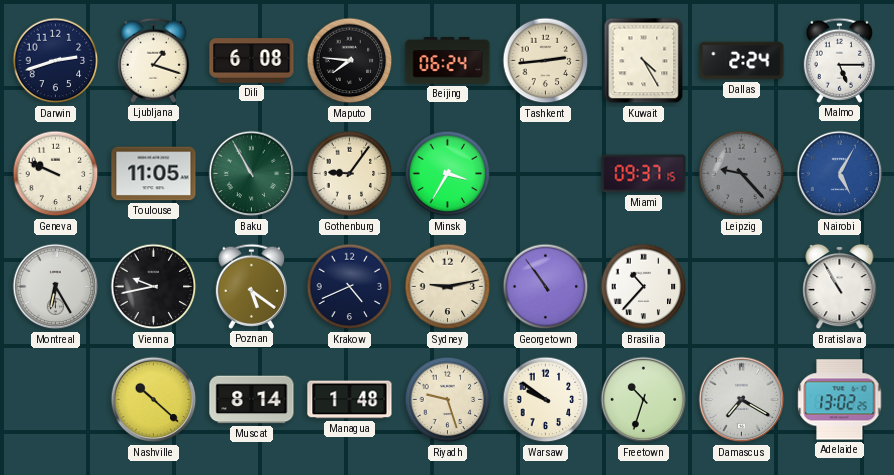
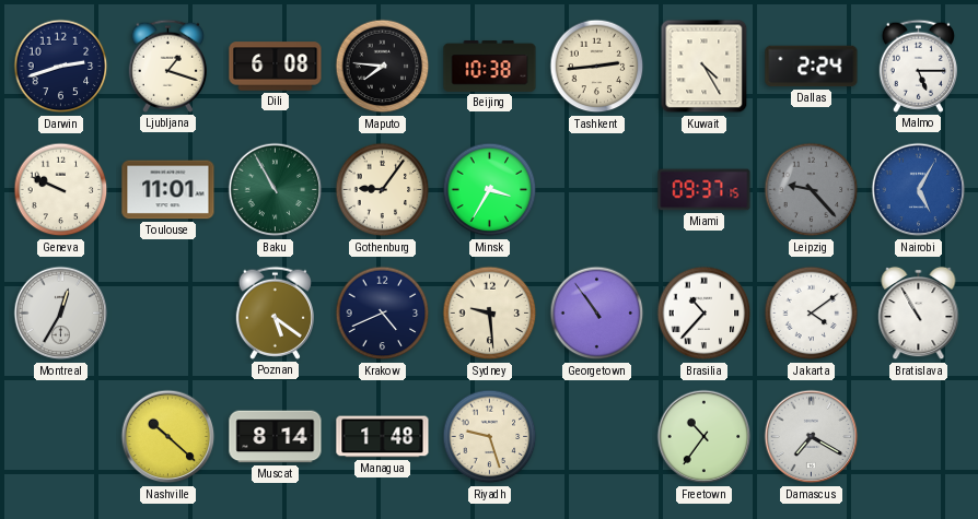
Beijing: 06:24 -> 10:38 (490, 66)
Toulouse: 11:05 -> 11:01 (168, 190)
Montreal: 6:25 -> 12:35 (61, 314)
Vienna: 9:43 -> none (154, 287)
Sydney: 9:13 -> 9:29 (490, 314)
Jakarta: none -> 4:09 (812, 314)
Warsaw: 9:51 -> none (546, 400)
Freetown: 10:33 -> 10:36 (705, 437)
Adelaide: 13:02 -> none (840, 400)
